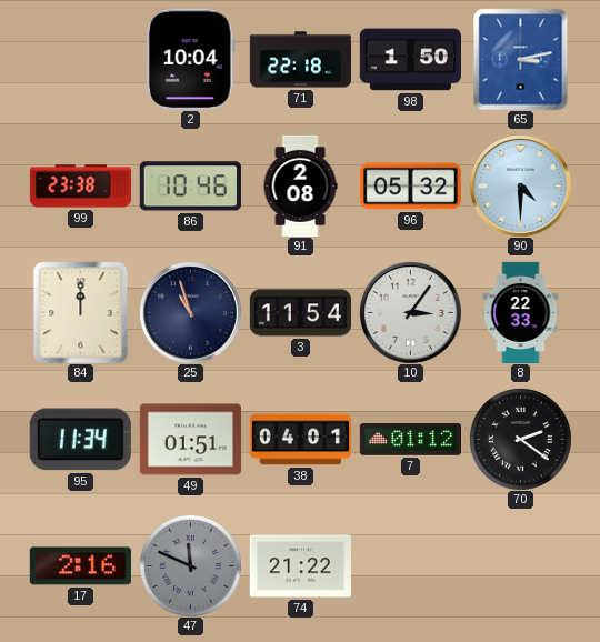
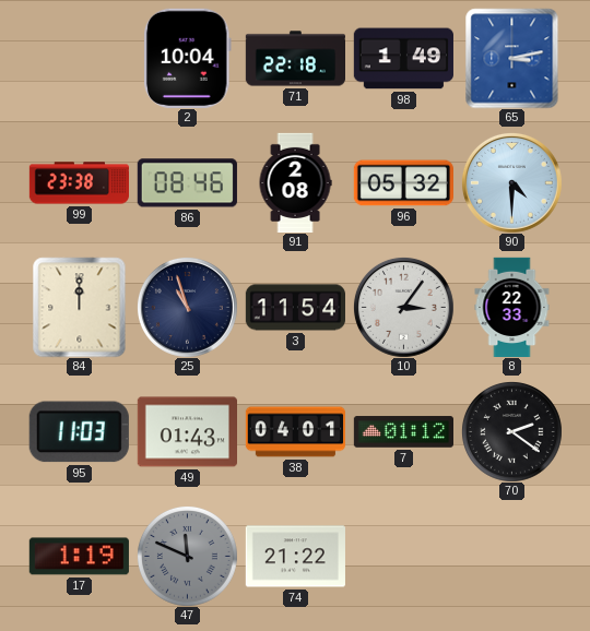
98: 1:50 -> 1:49 (403, 59)
86: 10:46 -> 08:46 (187, 183)
95: 11:34 -> 11:03 (79, 432)
49: 01:51 -> 01:43 (187, 432)
17: 2:16 -> 1:19 (79, 557)
